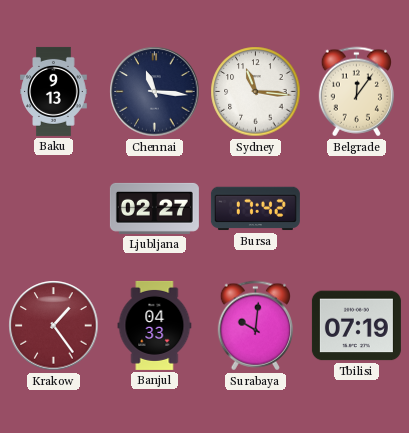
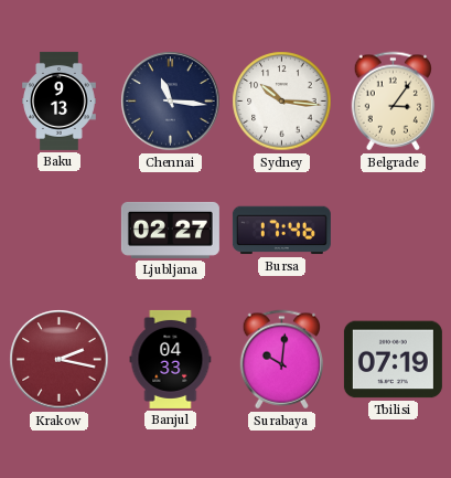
Sydney: 11:16 -> 10:16 (282, 102)
Belgrade: 12:06 -> 3:06 (393, 102)
Bursa: 17:42 -> 17:46 (281, 231)
Krakow: 1:24 -> 2:17 (60, 360)
